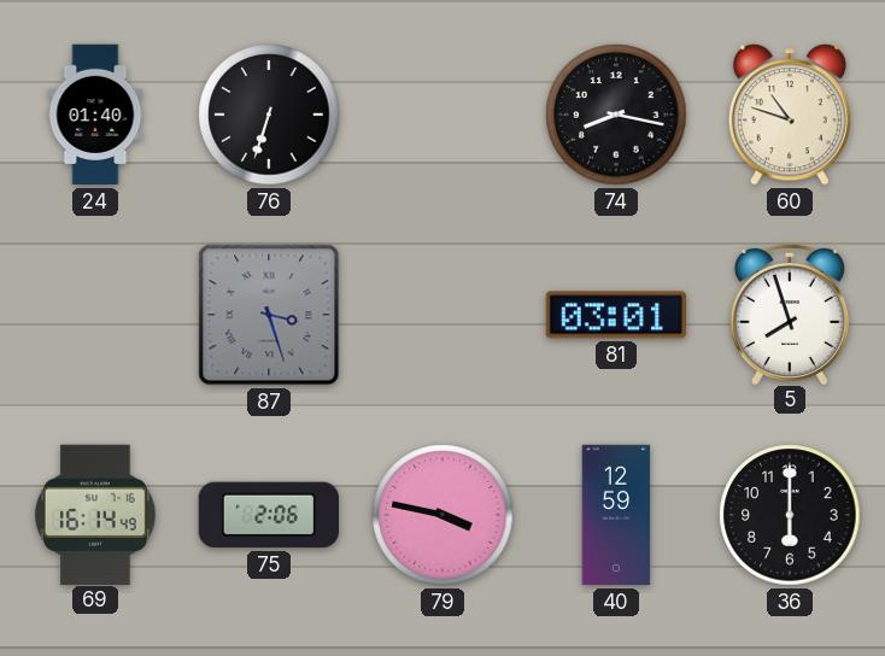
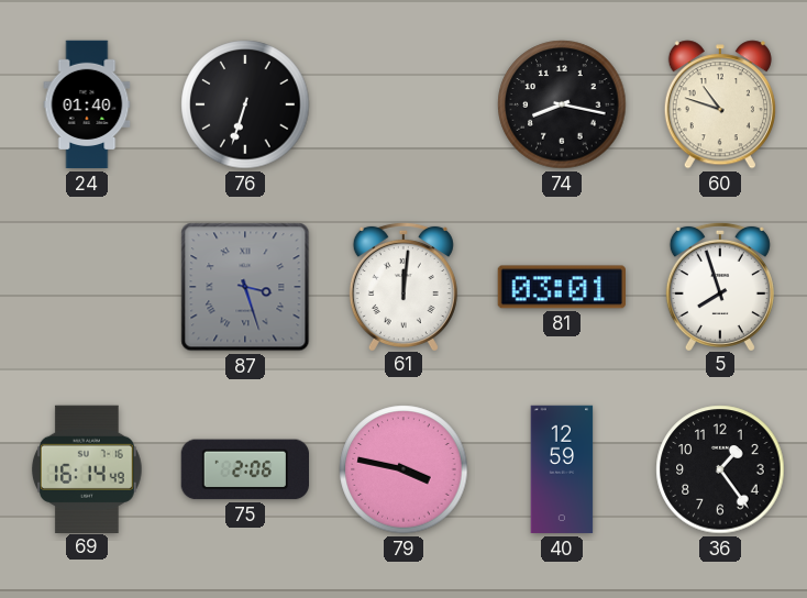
61: none -> 12:01 (403, 286)
36: 6:00 -> 1:24 (720, 469)
